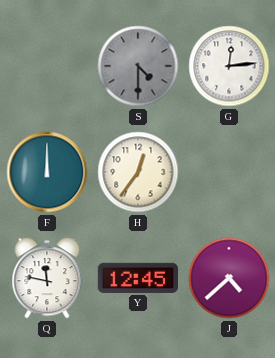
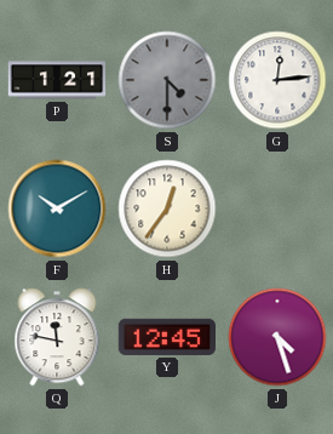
P: none -> 1:21 (57, 80)
F: 12:00 -> 10:10 (57, 209)
J: 4:38 -> 4:27 (277, 337)
